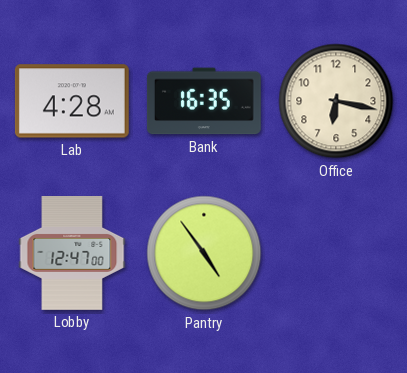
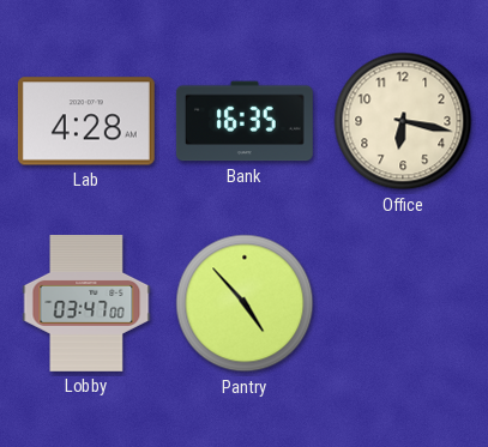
Lobby: 12:47 -> 03:47 (86, 304)
Pantry: 4:54 -> 4:53 (245, 303)
